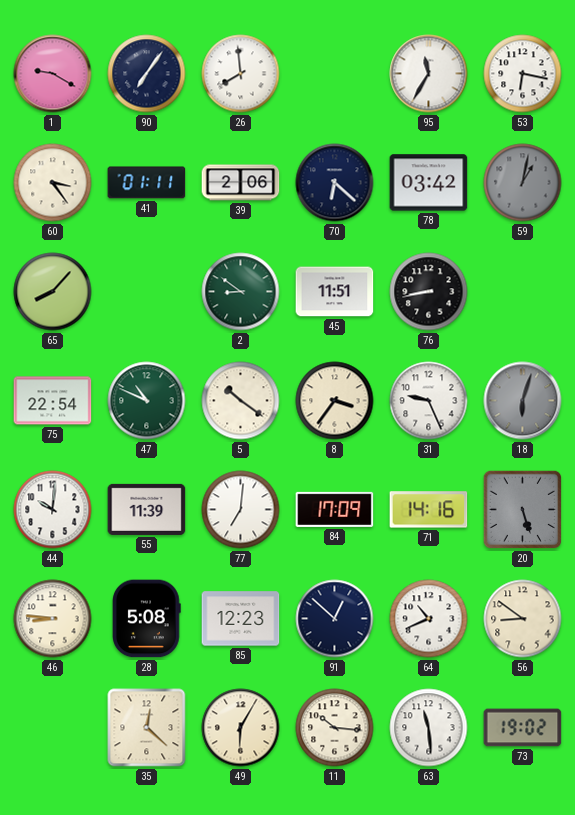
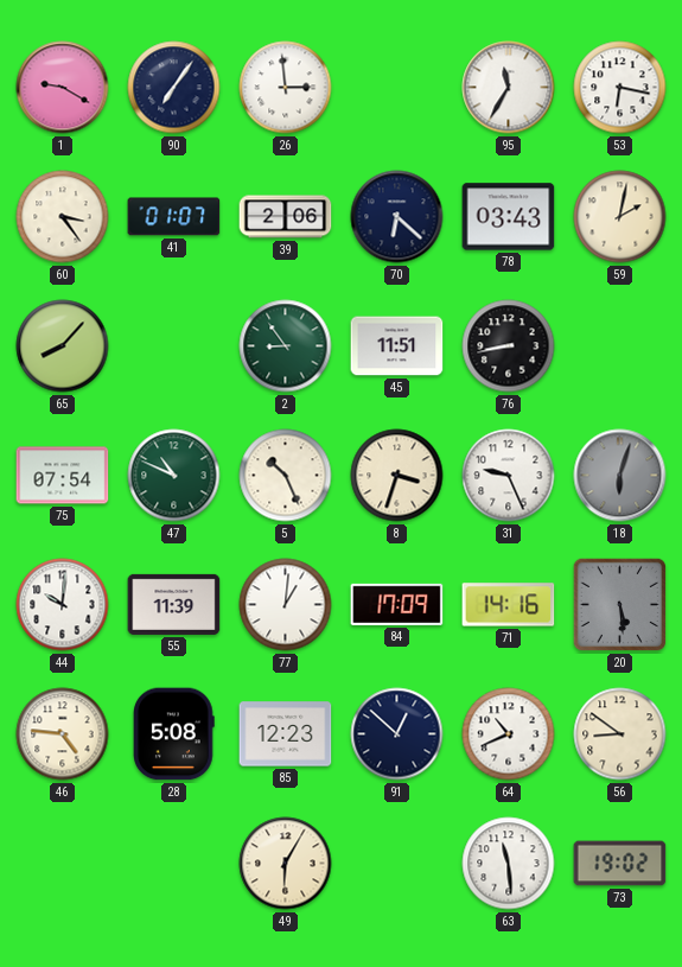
26: 7:59 -> 2:59 (286, 88)
41: 01:11 -> 01:07 (174, 217)
78: 03:42 -> 03:43 (509, 217)
59: 1:02 -> 2:02 (620, 217)
59 dial: grey -> cream (620, 217)
2: 8:51 -> 8:54 (286, 346)
75: 22:54 -> 07:54 (63, 476)
5: 10:21 -> 10:26 (286, 476)
8: 3:36 -> 3:33 (397, 476)
77: 7:01 -> 1:01 (286, 605)
20: 5:27 -> 5:29 (620, 605)
46: 8:46 -> 4:46 (63, 734)
35: 12:22 -> none (147, 728)
11: 10:16 -> none (335, 728)
